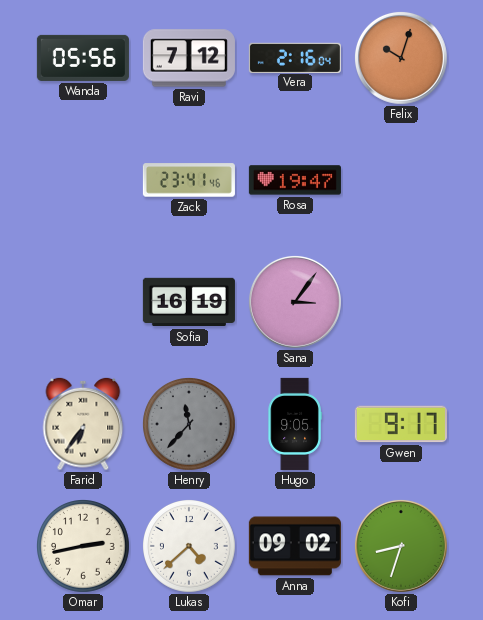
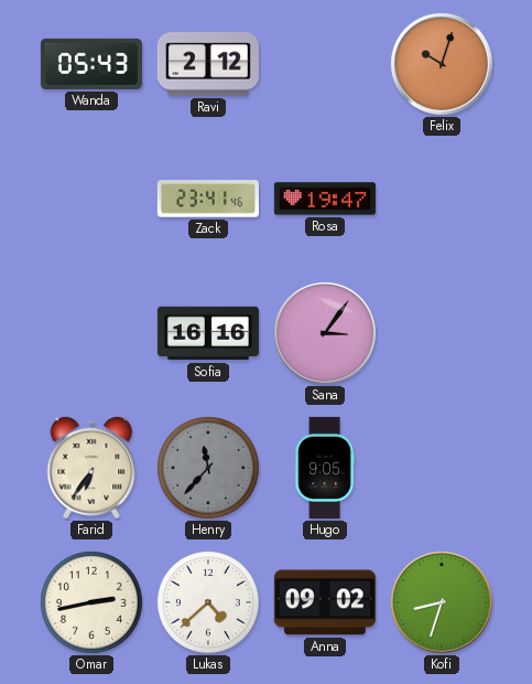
Wanda: 05:56 -> 05:43 (91, 64)
Ravi: 7:12 -> 2:12 (208, 64)
Vera: 2:16 -> none (295, 57)
Sofia: 16:19 -> 16:16 (208, 333)
Gwen: 9:17 -> none (401, 424)
